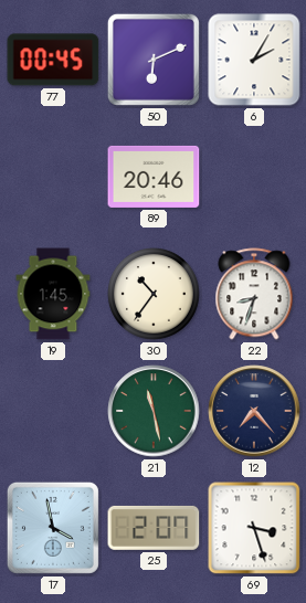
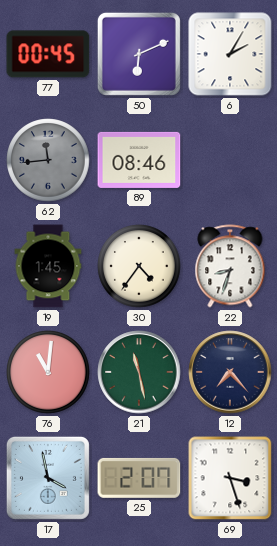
62: none -> 11:44 (48, 160)
89: 20:46 -> 08:46 (139, 160)
30: 10:36 -> 4:36 (139, 266)
76: none -> 11:01 (48, 372)
